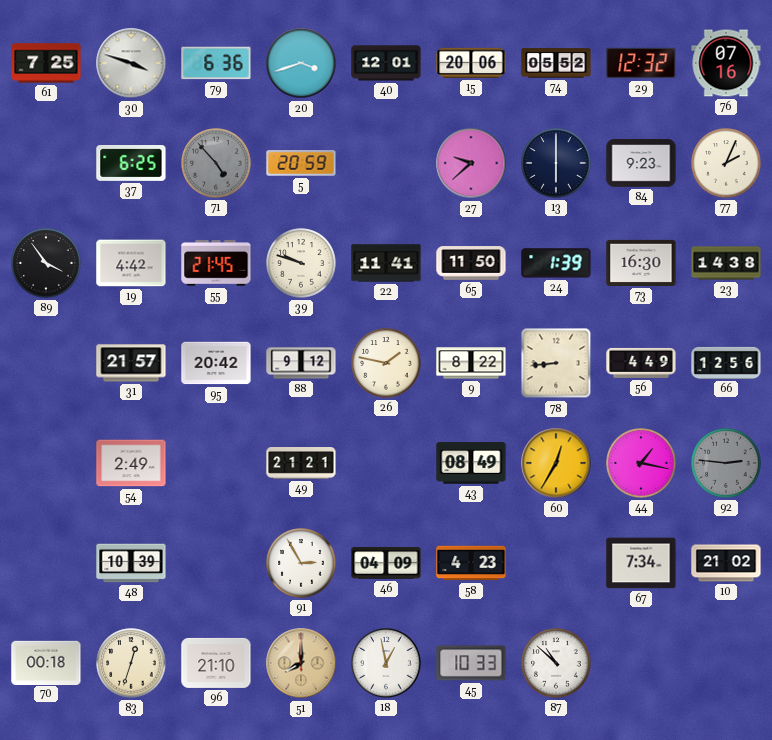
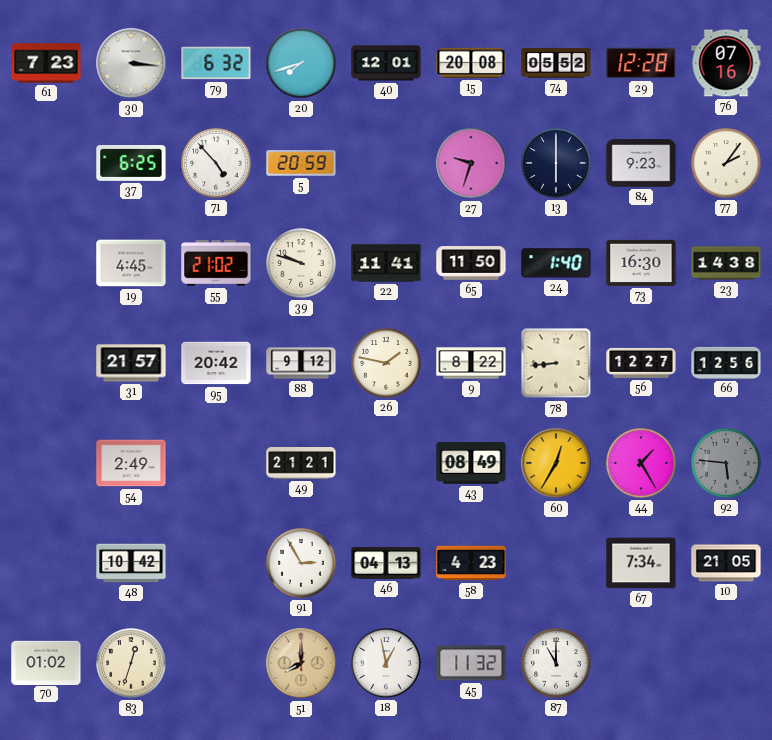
61: 7:25 -> 7:23 (46, 63)
30: 3:48 -> 3:16 (131, 63)
79: 6:36 -> 6:32 (216, 63)
20: 3:42 -> 7:42 (301, 63)
15: 20:06 -> 20:08 (471, 63)
29: 12:32 -> 12:28 (641, 63)
71 dial: grey -> white (216, 163)
27: 9:38 -> 9:33 (471, 163)
77: 2:04 -> 2:06 (726, 163)
89: 3:54 -> none (46, 263)
19: 4:42 -> 4:45 (131, 263)
55: 21:45 -> 21:02 (216, 264)
24: 1:39 -> 1:40 (556, 263)
56: 4:49 -> 12:27 (641, 363)
44: 1:17 -> 1:25 (641, 463)
92: 2:46 -> 5:46 (726, 463)
48: 10:39 -> 10:42 (131, 563)
46: 04:09 -> 04:13 (386, 563)
10: 21:02 -> 21:05 (726, 563)
70: 00:18 -> 01:02 (46, 662)
96: 21:10 -> none (216, 663)
45: 10:33 -> 11:32 (471, 663)
87: 10:52 -> 11:00 (556, 663)
